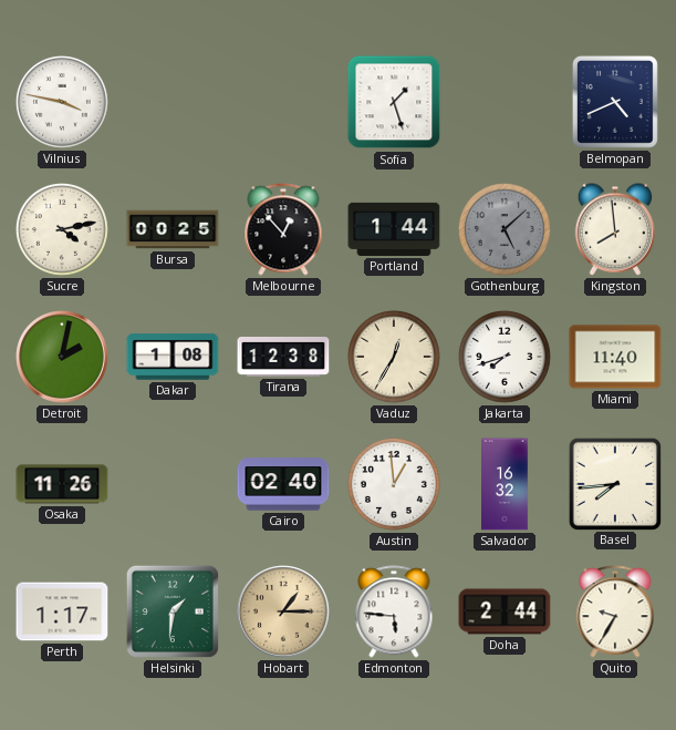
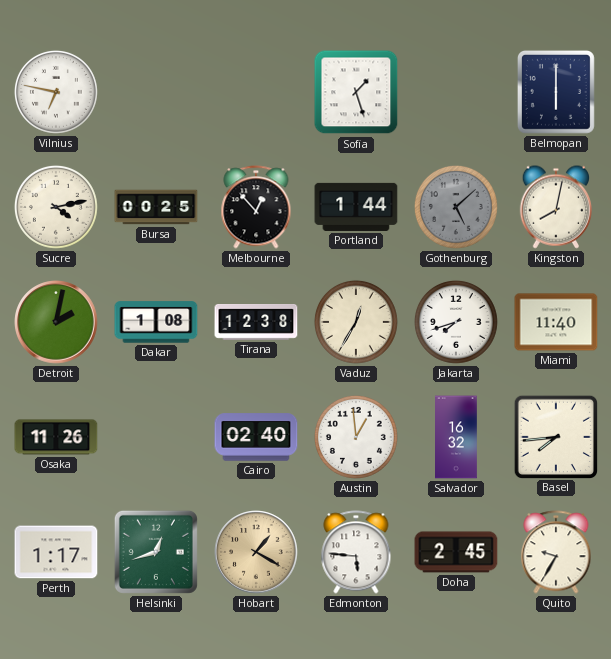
Vilnius: 3:47 -> 6:47 (56, 92)
Belmopan: 4:41 -> 6:00 (556, 92)
Kingston: 7:59 -> 8:02 (555, 207)
Helsinki: 1:31 -> 12:42 (156, 552)
Hobart: 1:15 -> 1:20 (256, 552)
Doha: 2:44 -> 2:45 (456, 552)
